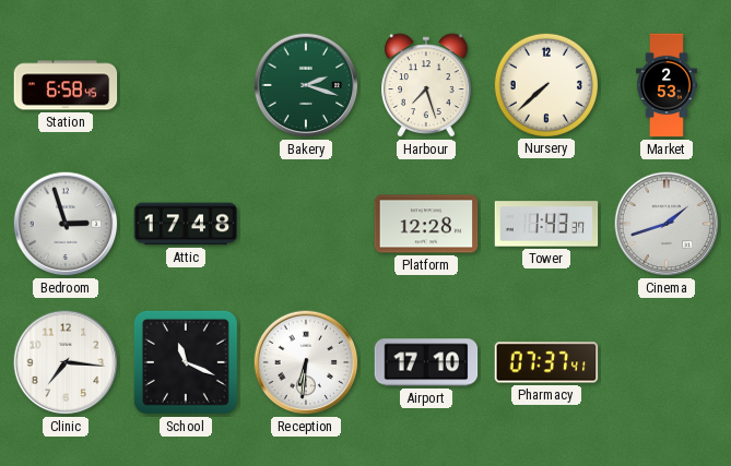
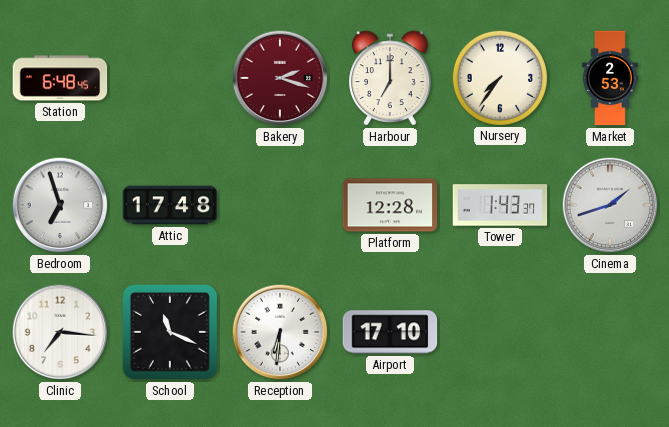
Station: 6:58 -> 6:48 (60, 78)
Bakery dial: green -> burgundy (280, 78)
Harbour: 7:27 -> 7:00 (390, 78)
Nursery: 7:38 -> 7:36 (499, 77)
Bedroom: 2:57 -> 6:57 (60, 205)
Pharmacy: 07:37 -> none (546, 362)
